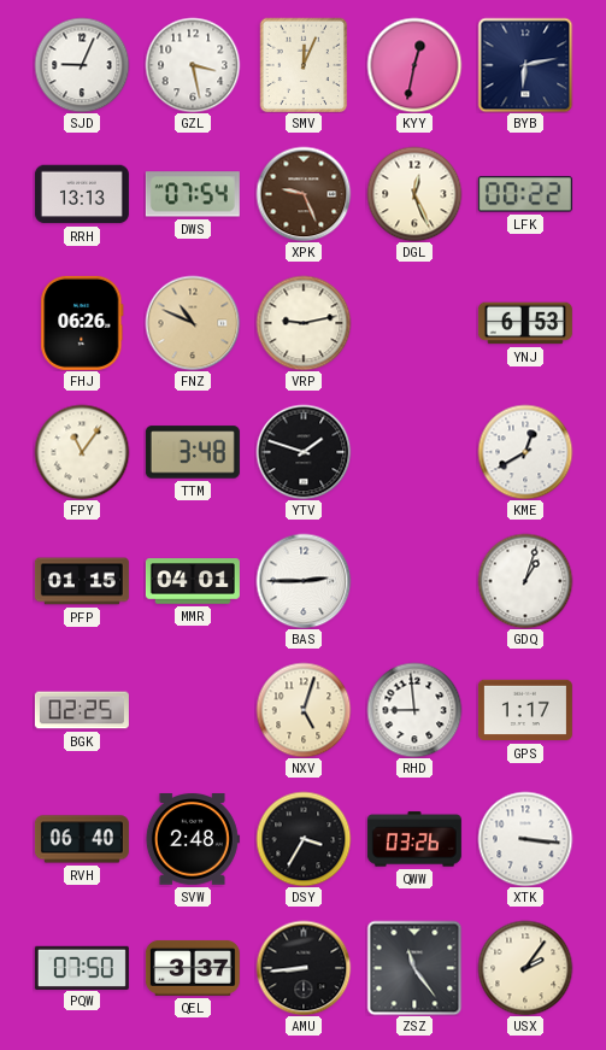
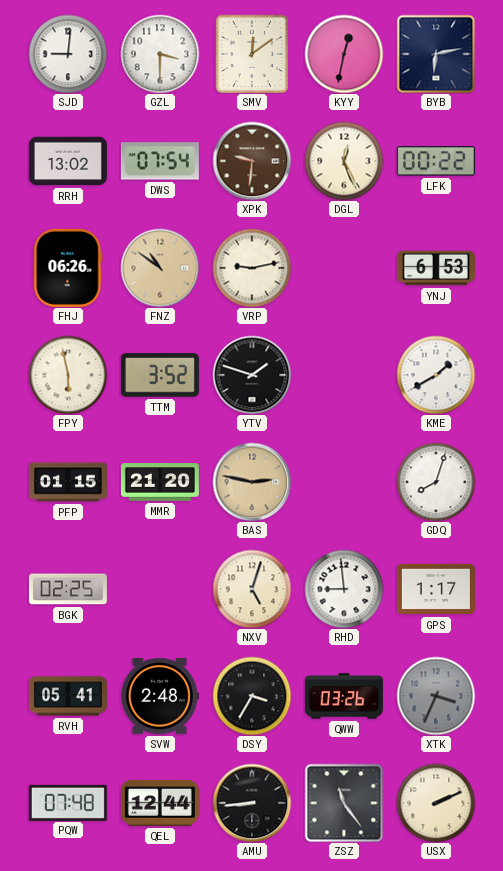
SJD: 9:04 -> 9:01 (68, 54)
GZL: 3:28 -> 3:30 (160, 54)
SMV: 12:04 -> 12:09 (252, 54)
RRH: 13:13 -> 13:02 (68, 161)
XPK: 9:26 -> 9:31 (252, 161)
FNZ: 10:49 -> 10:51 (160, 268)
FPY: 11:06 -> 5:58 (68, 375)
TTM: 3:48 -> 3:52 (160, 375)
KME: 12:40 -> 1:40 (436, 375)
MMR: 04:01 -> 21:20 (160, 482)
BAS: 2:45 -> 2:47 (252, 482)
BAS dial: white -> champagne (252, 482)
GDQ: 1:03 -> 8:03 (436, 482)
RVH: 06:40 -> 05:41 (68, 696)
XTK: 3:16 -> 3:34 (436, 696)
XTK dial: white -> grey (436, 696)
PQW: 07:50 -> 07:48 (68, 802)
QEL: 3:37 -> 12:44 (160, 803)
USX: 2:06 -> 2:11 (436, 803)
